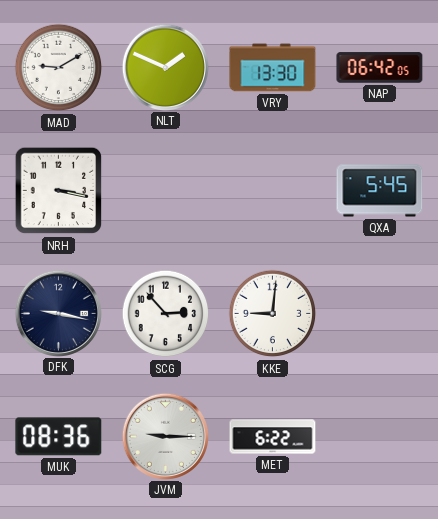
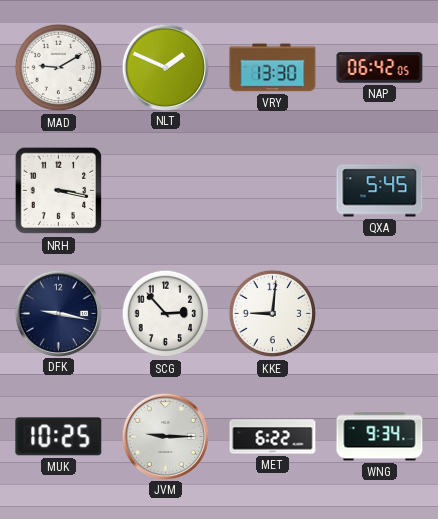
MUK: 08:36 -> 10:25 (59, 437)
WNG: none -> 9:34 (380, 437)
